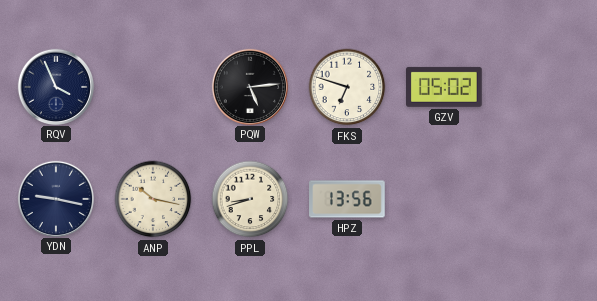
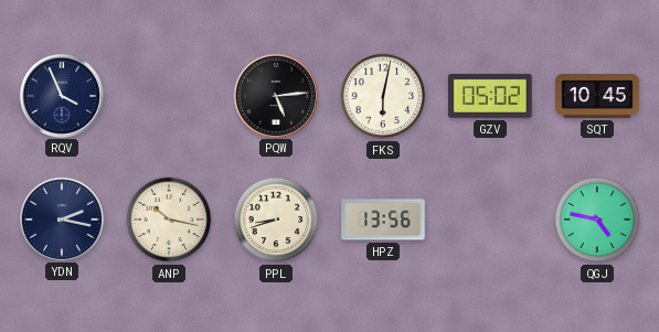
FKS: 6:48 -> 6:02 (383, 96)
SQT: none -> 10:45 (597, 97)
YDN: 9:17 -> 2:17 (61, 218)
QGJ: none -> 4:47 (597, 219)
